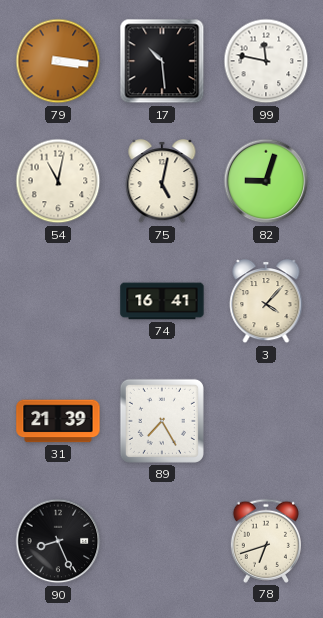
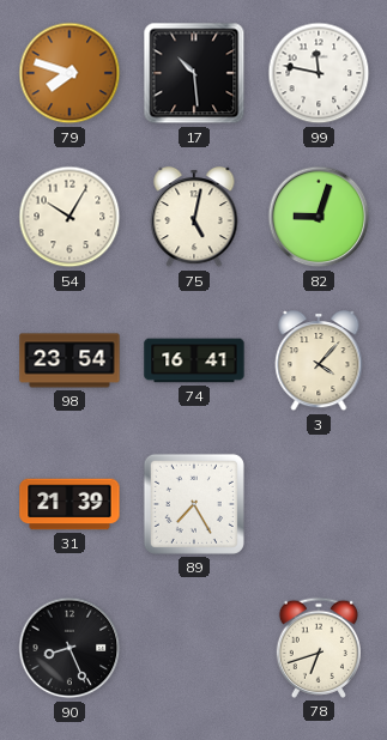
79: 3:16 -> 7:48 (69, 73)
54: 11:02 -> 10:05 (69, 217)
98: none -> 23:54 (69, 360)
